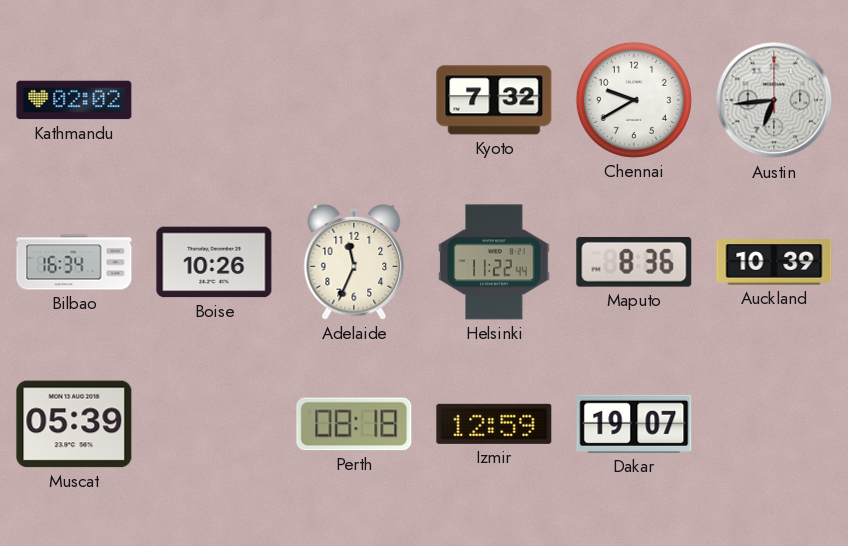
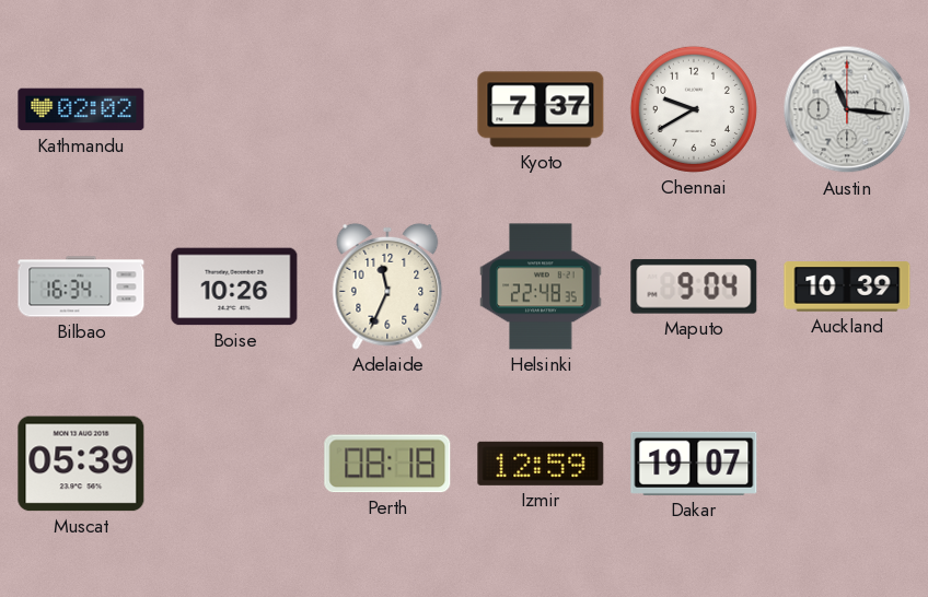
Kyoto: 7:32 -> 7:37 (541, 109)
Austin: 6:44 -> 11:16 (847, 109)
Helsinki: 11:22 -> 22:48 (541, 286)
Maputo: 8:36 -> 9:04 (694, 286)
